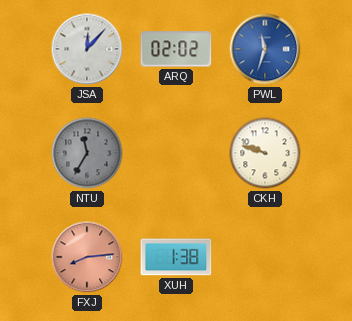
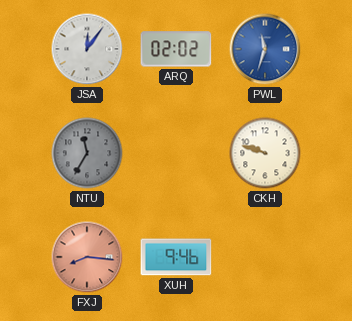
JSA: 12:07 -> 12:06 (87, 49)
FXJ: 8:14 -> 8:16 (87, 257)
XUH: 1:38 -> 9:46 (176, 257)
